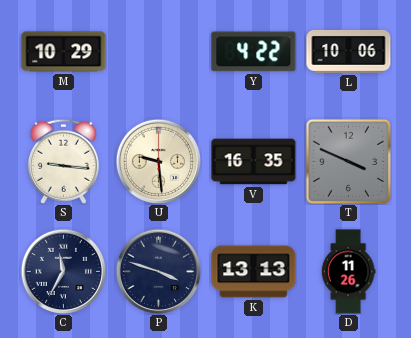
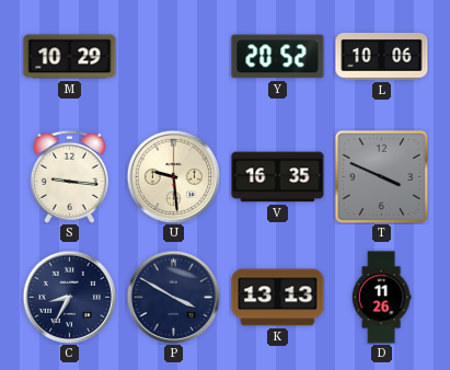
Y: 4:22 -> 20:52 (278, 57)
C: 11:35 -> 8:35 (69, 297)
P: 3:48 -> 3:50 (173, 297)
